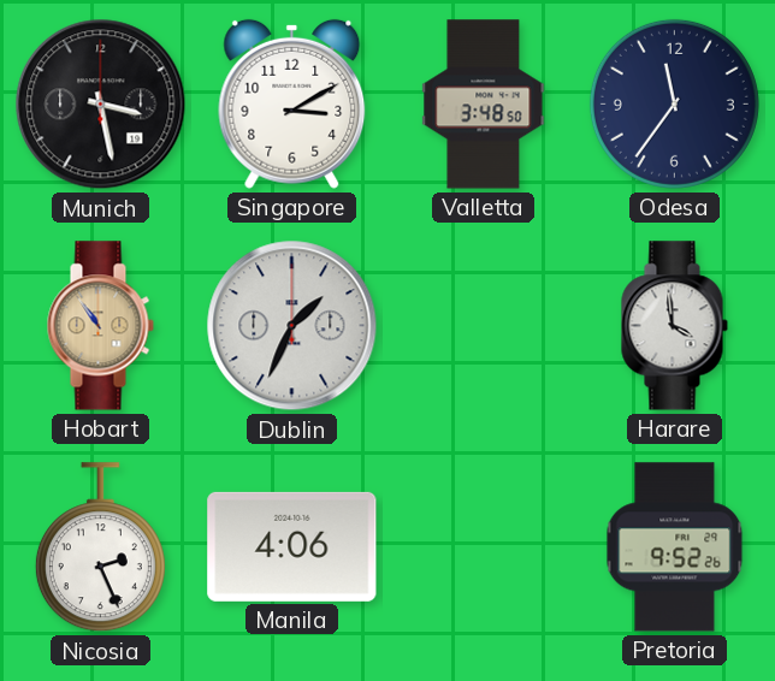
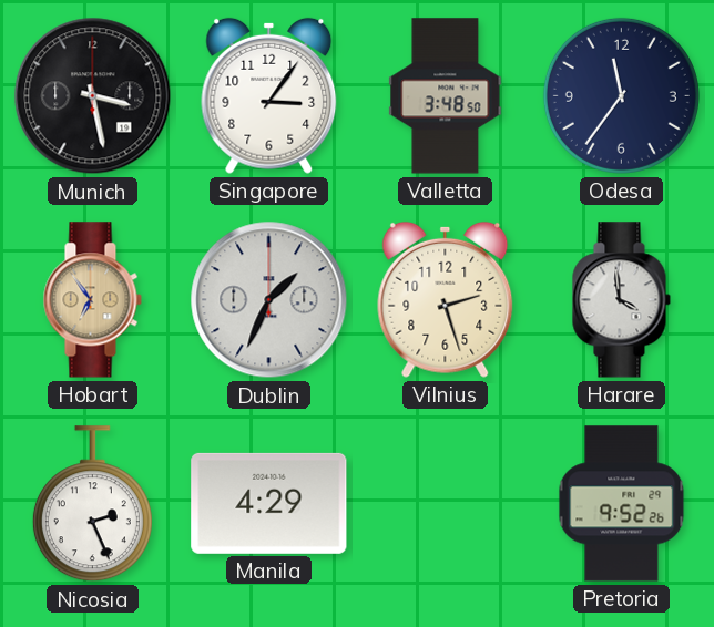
Singapore: 3:10 -> 3:06 (269, 95)
Hobart: 10:54 -> 6:54 (92, 300)
Vilnius: none -> 2:27 (446, 299)
Manila: 4:06 -> 4:29 (269, 503)
